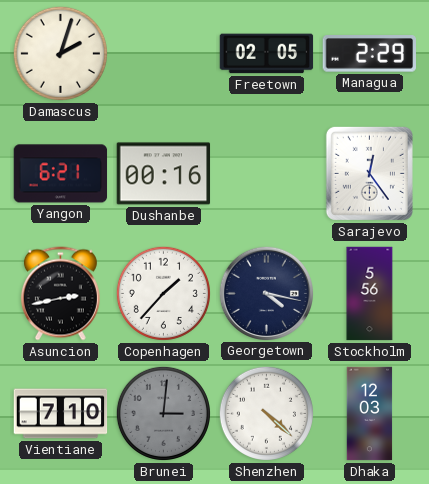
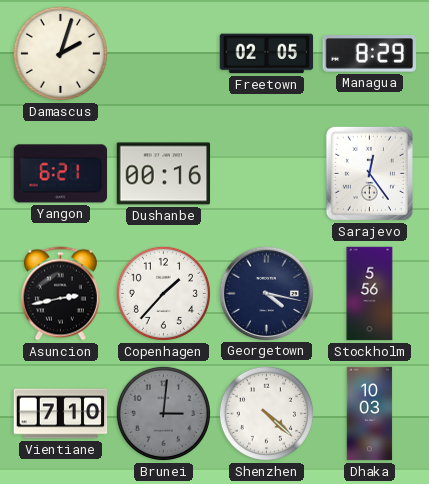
Managua: 2:29 -> 8:29 (369, 54)
Dhaka: 12:03 -> 10:03 (370, 414)
